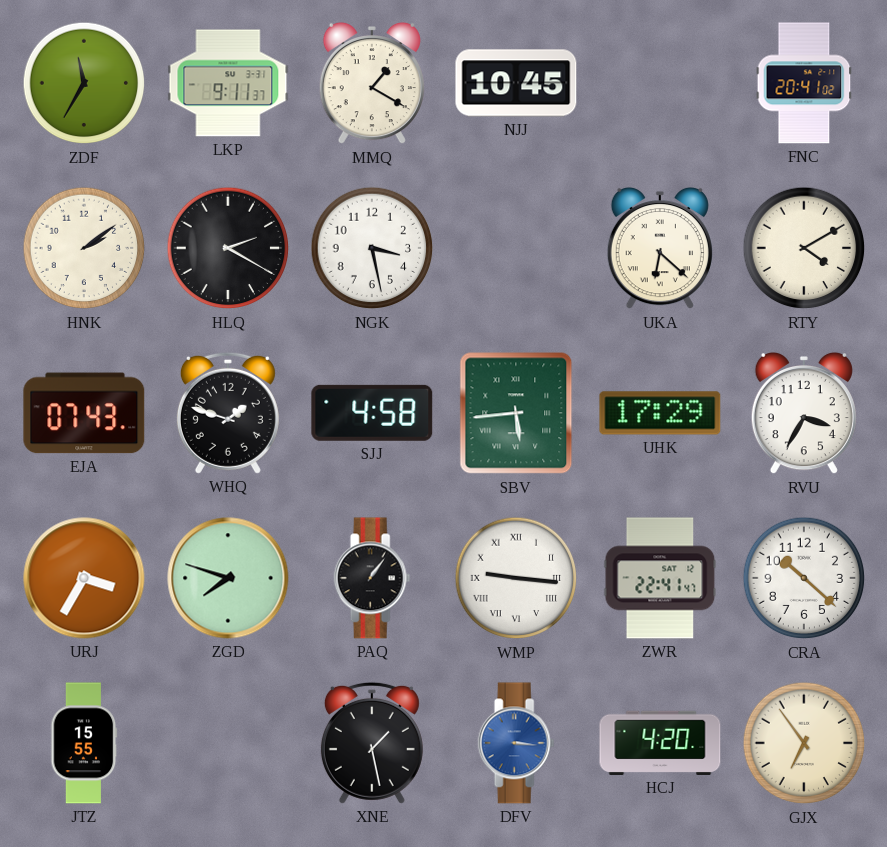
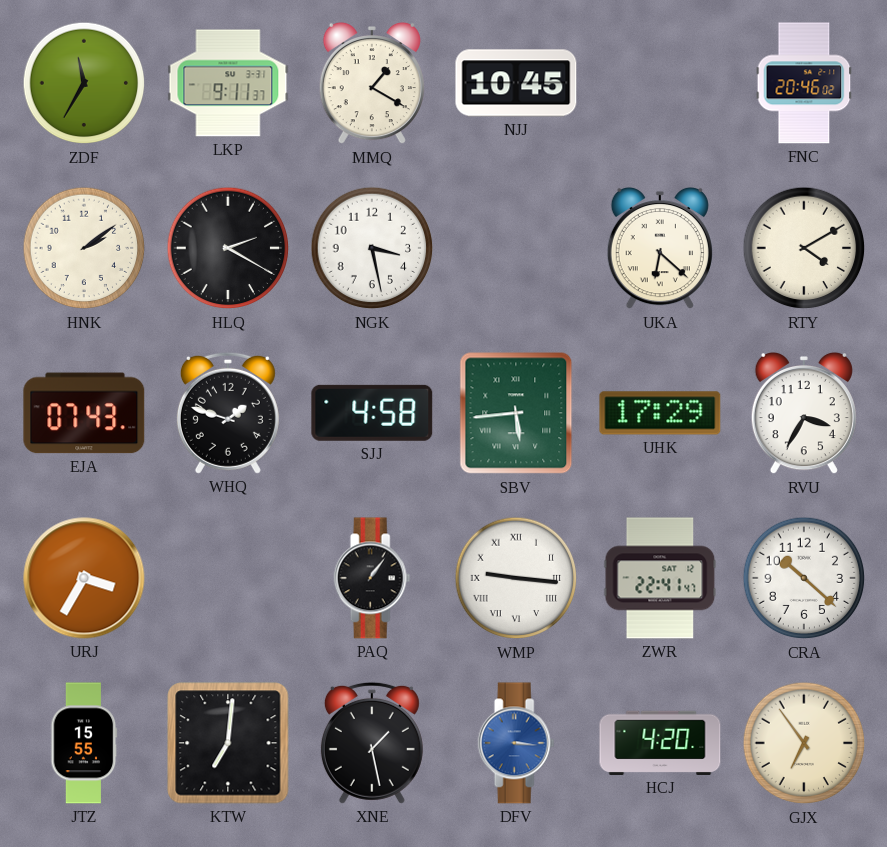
FNC: 20:41 -> 20:46 (804, 83)
ZGD: 7:48 -> none (228, 578)
KTW: none -> 7:01 (228, 743)
